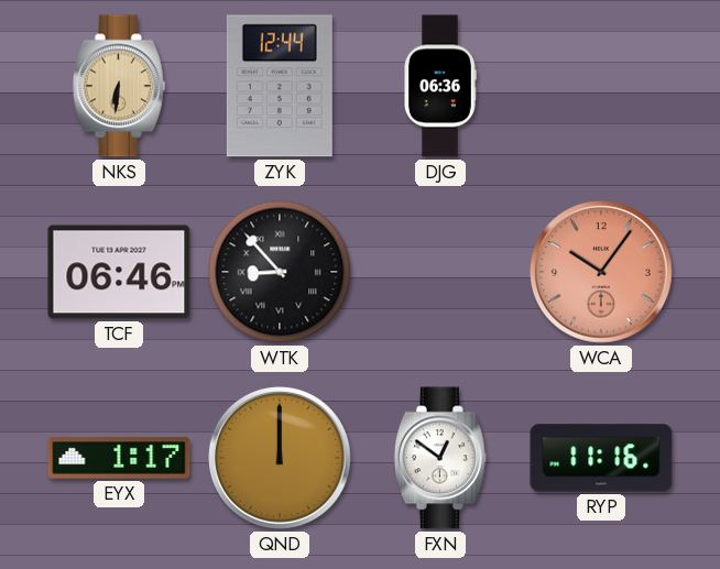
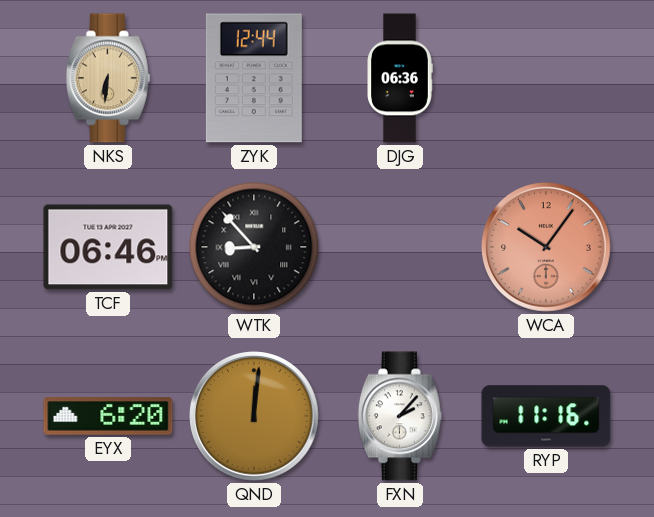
EYX: 1:17 -> 6:20 (108, 416)
QND: 12:00 -> 12:01 (255, 417)
FXN: 12:51 -> 2:07 (400, 416)
